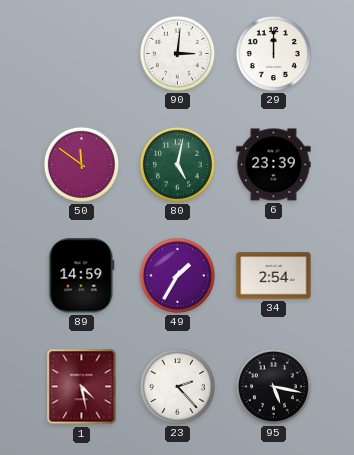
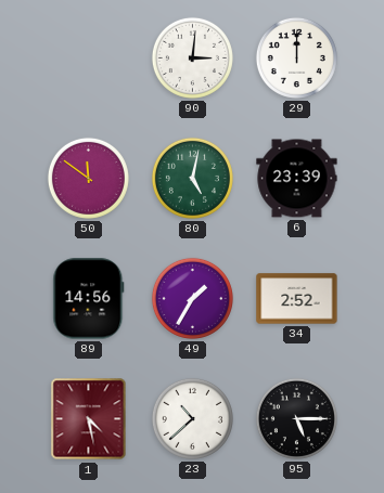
89: 14:59 -> 14:56 (89, 299)
34: 2:54 -> 2:52 (297, 299)
23: 2:23 -> 10:38 (192, 418)
95: 5:17 -> 5:15 (296, 418)
